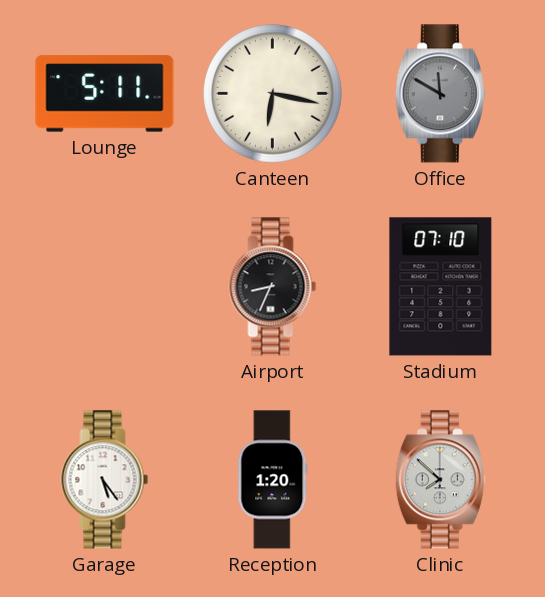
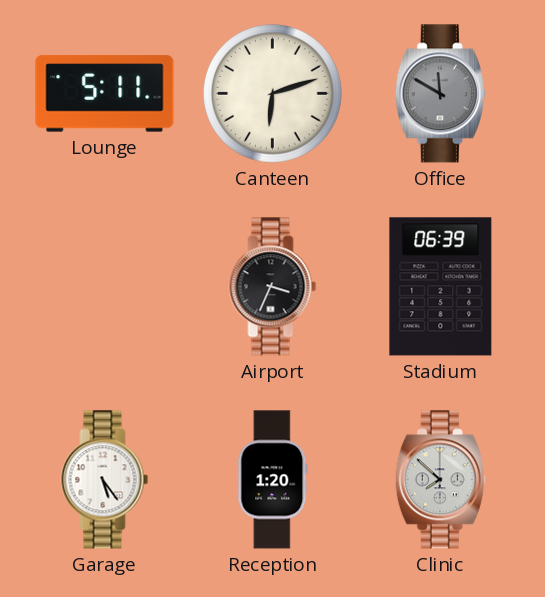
Canteen: 6:17 -> 6:12 (273, 94)
Airport: 8:34 -> 3:34 (273, 287)
Stadium: 07:10 -> 06:39 (441, 287)
